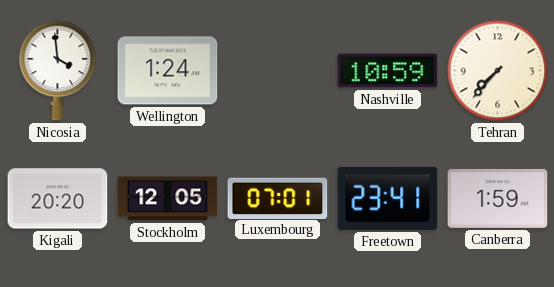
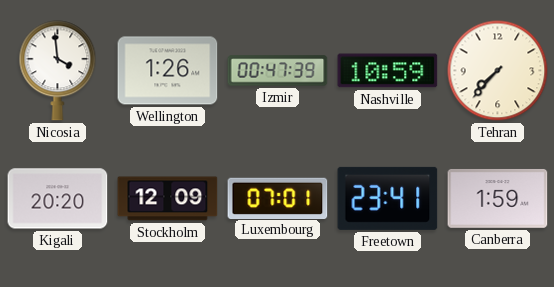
Wellington: 1:24 -> 1:26 (168, 71)
Izmir: none -> 00:47 (278, 71)
Stockholm: 12:05 -> 12:09 (168, 199)
